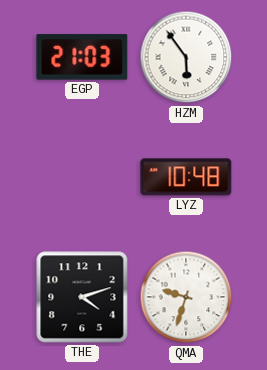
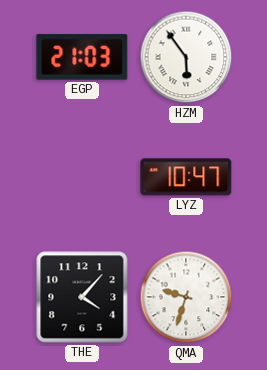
LYZ: 10:48 -> 10:47 (186, 177)
THE: 4:12 -> 4:07 (82, 297)
